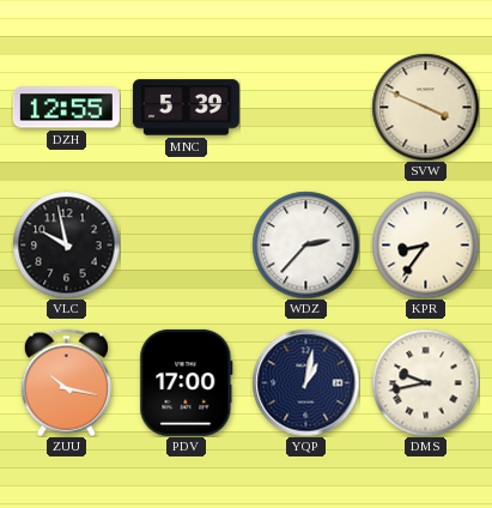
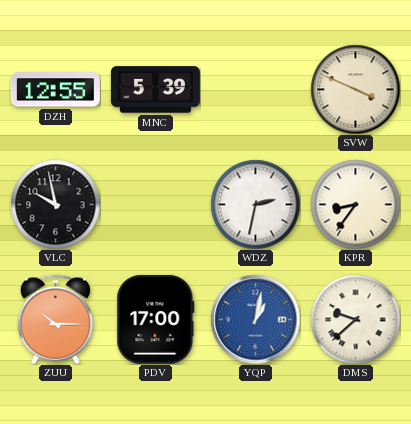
WDZ: 2:37 -> 2:32 (255, 204)
ZUU: 10:17 -> 10:15 (55, 319)
YQP dial: navy -> blue (255, 319)
DMS: 9:43 -> 9:38 (355, 319)
